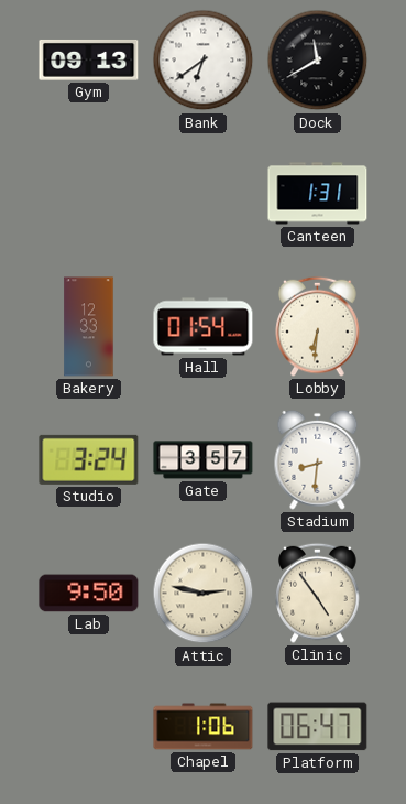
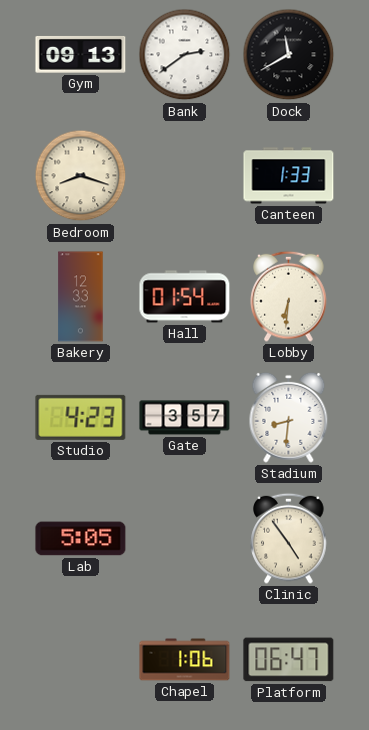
Bank: 6:39 -> 2:39 (185, 55)
Bedroom: none -> 8:18 (81, 176)
Canteen: 1:31 -> 1:33 (289, 176)
Studio: 3:24 -> 4:23 (81, 417)
Lab: 9:50 -> 5:05 (81, 539)
Attic: 2:47 -> none (204, 594)
